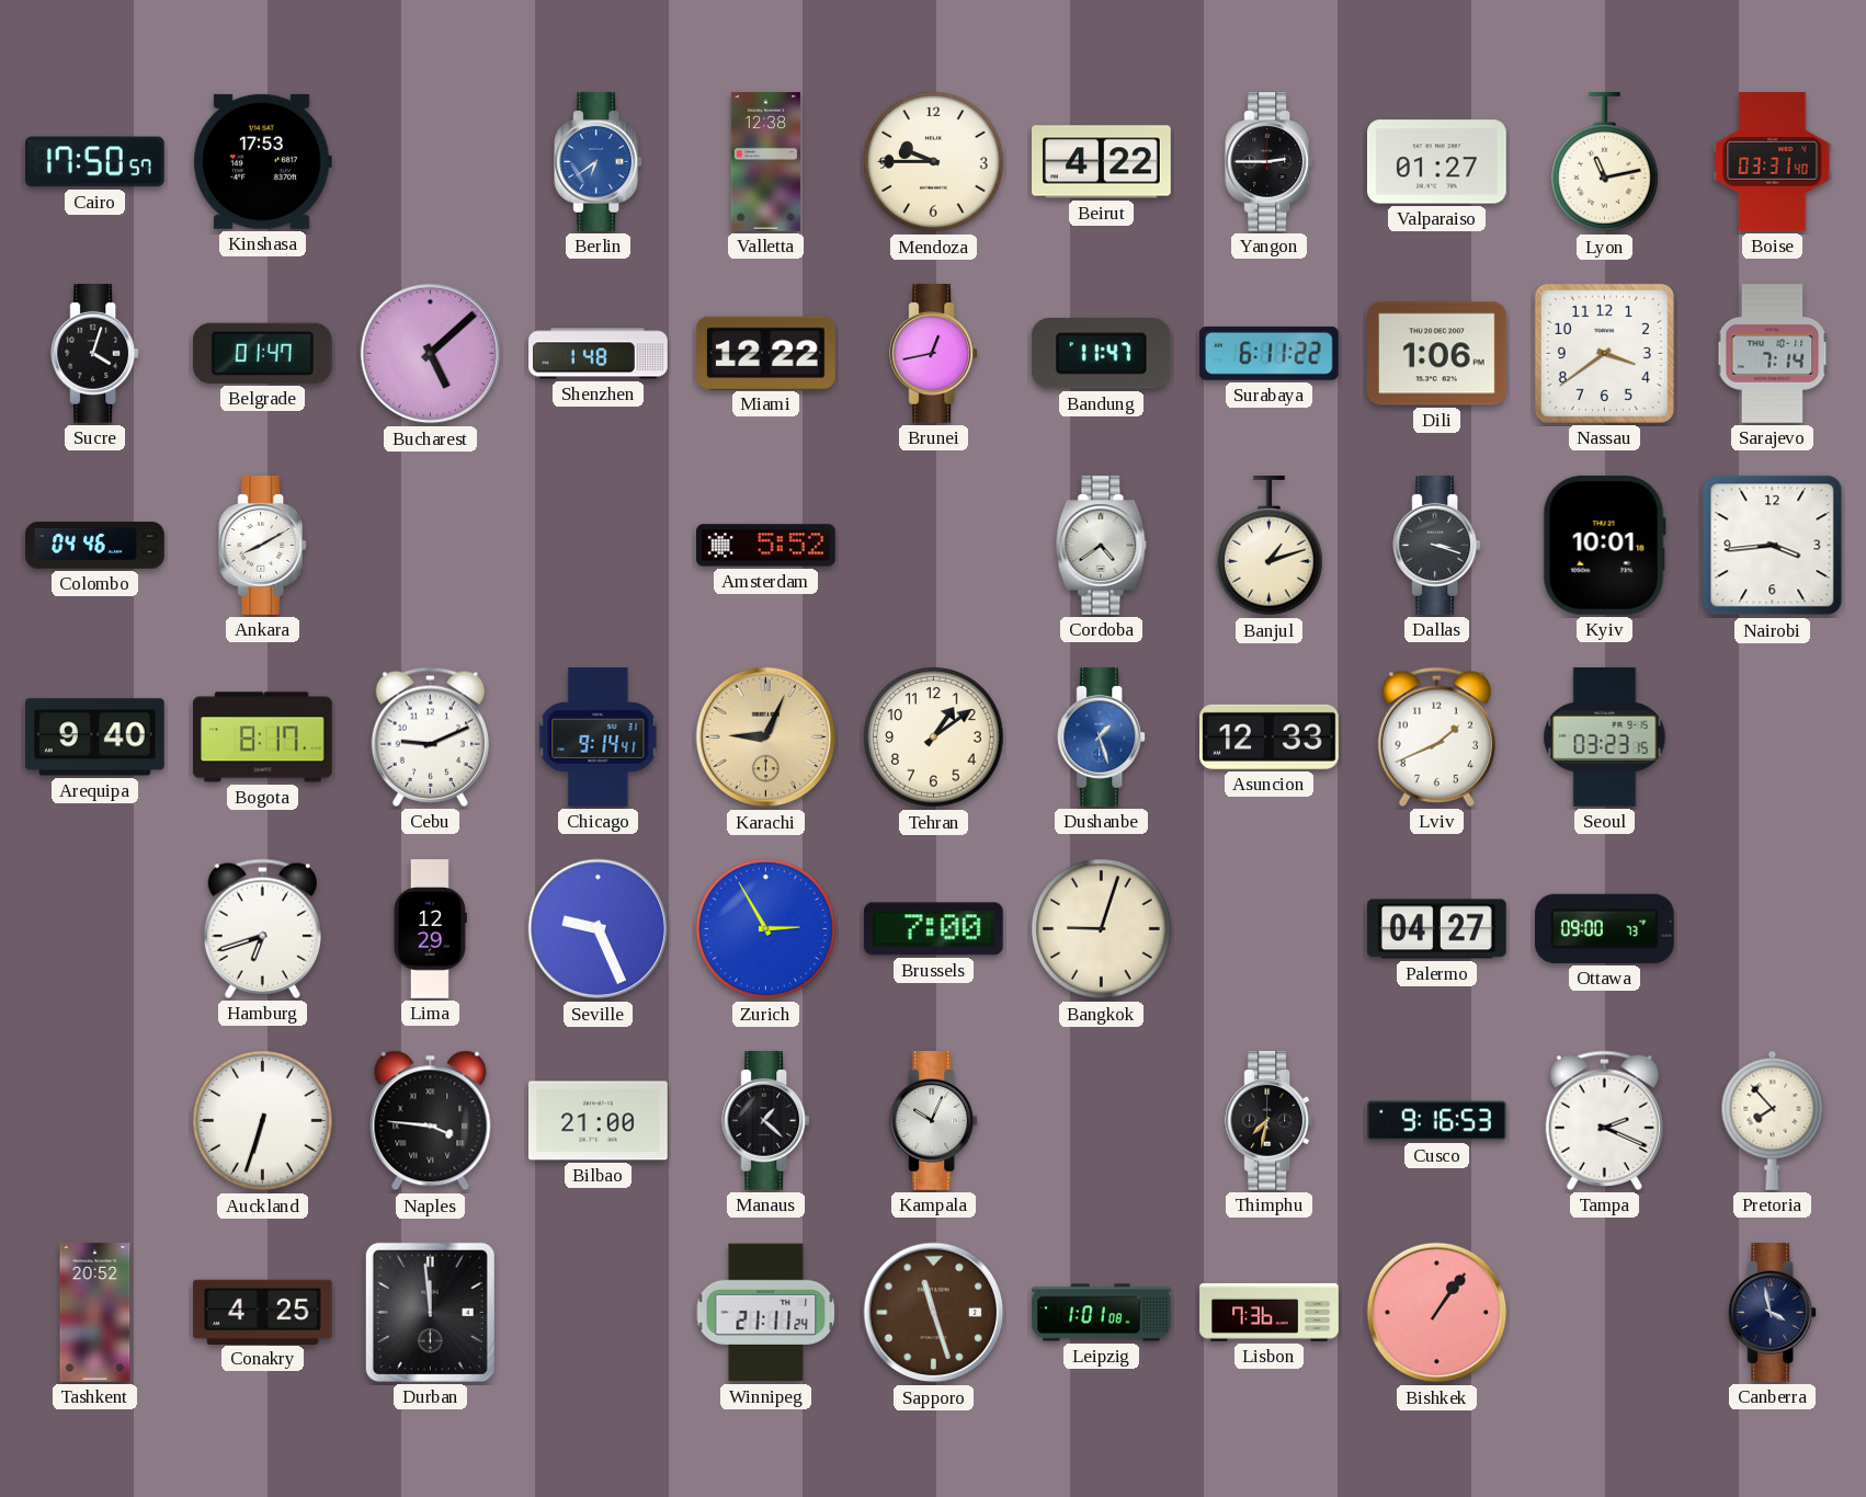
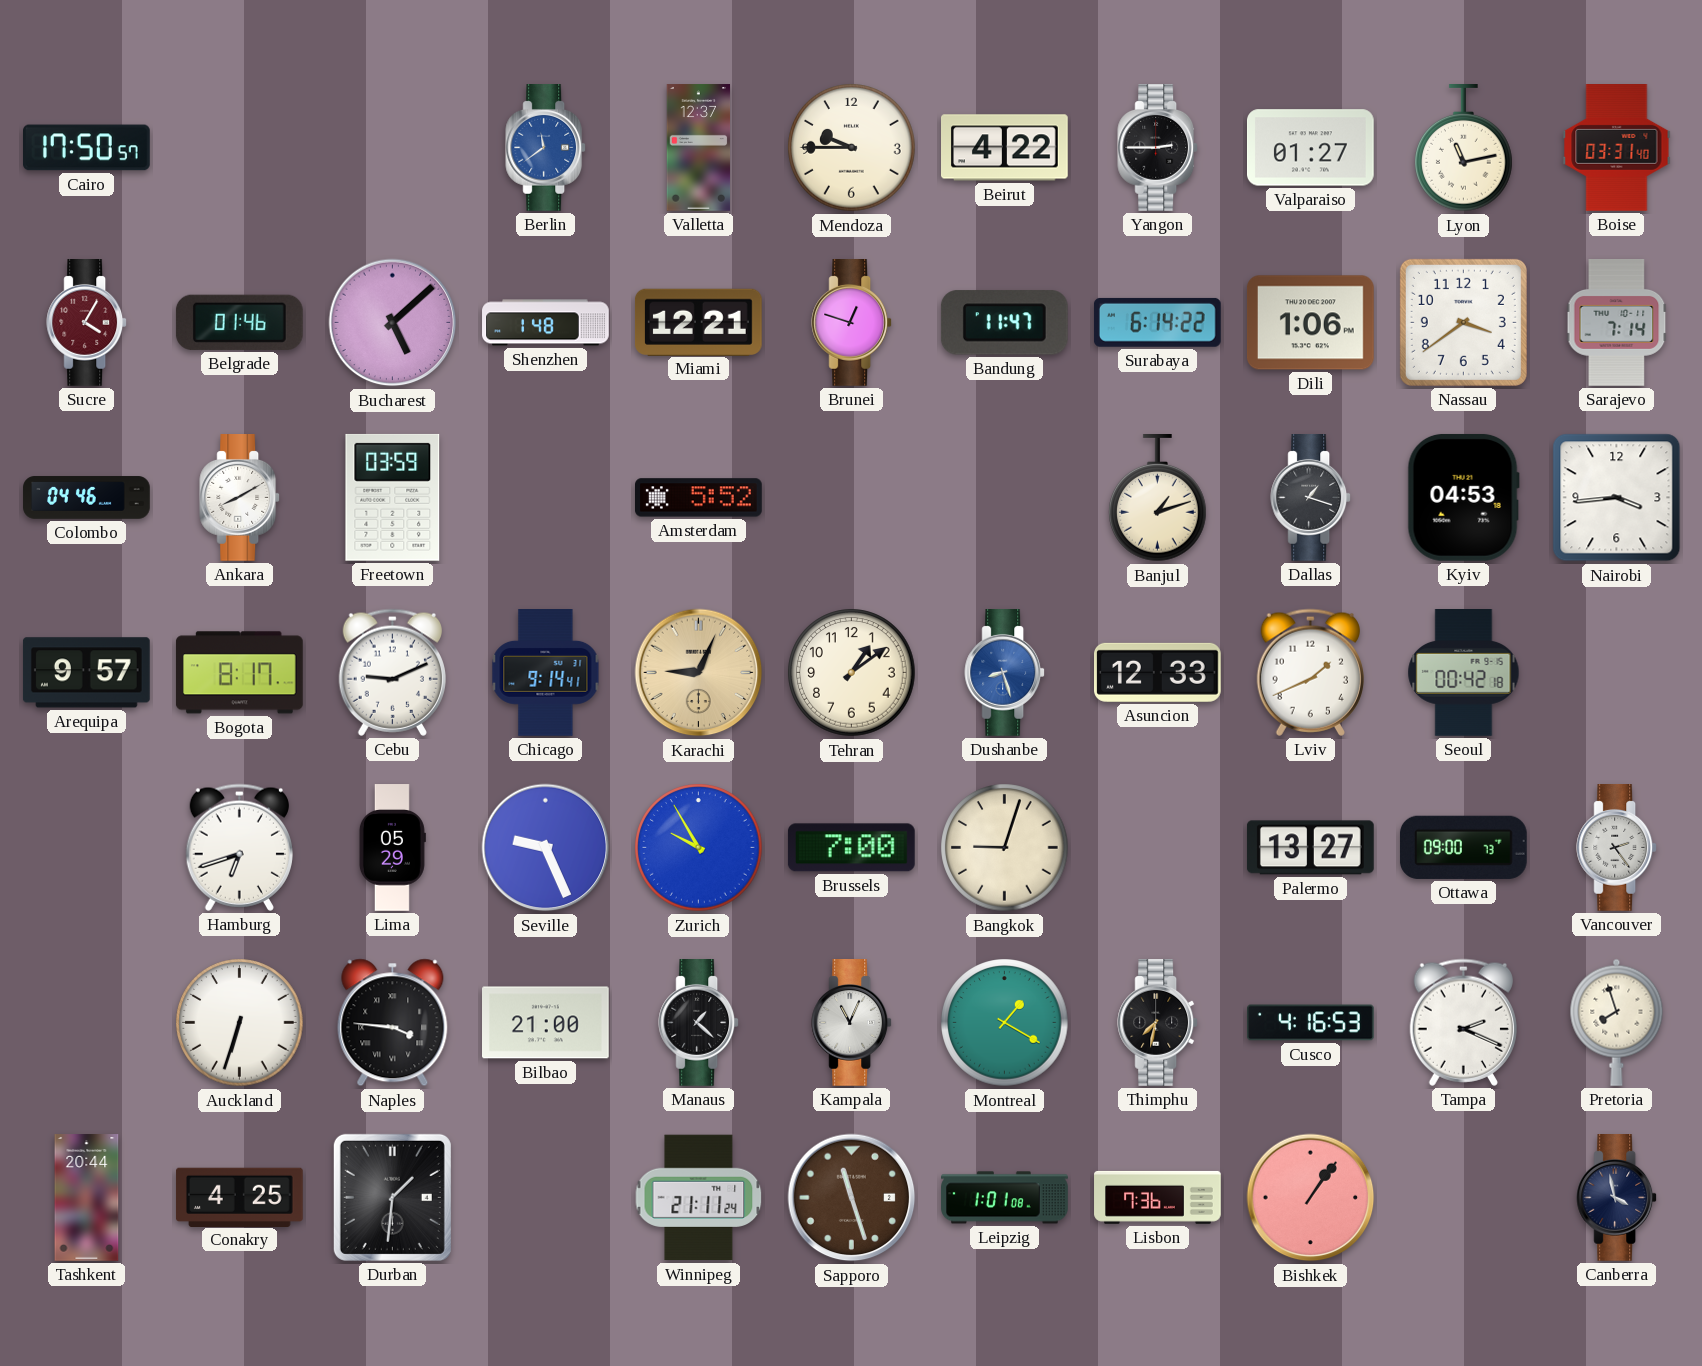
Kinshasa: 17:53 -> none (262, 161)
Berlin: 6:39 -> 11:39 (546, 148)
Valletta: 12:38 -> 12:37 (699, 148)
Sucre: 4:03 -> 4:05 (87, 323)
Sucre dial: black -> burgundy (87, 323)
Belgrade: 01:47 -> 01:46 (239, 322)
Miami: 12:22 -> 12:21 (698, 322)
Brunei: 12:43 -> 12:48 (852, 323)
Surabaya: 6:11 -> 6:14 (1157, 322)
Freetown: none -> 03:59 (393, 497)
Cordoba: 4:39 -> none (1102, 546)
Dallas: 3:18 -> 1:18 (1311, 498)
Kyiv: 10:01 -> 04:53 (1463, 497)
Arequipa: 9:40 -> 9:57 (86, 673)
Dushanbe: 1:27 -> 8:27 (1005, 673)
Seoul: 03:23 -> 00:42 (1464, 673)
Lima: 12:29 -> 05:29 (392, 848)
Zurich: 2:55 -> 9:55 (699, 848)
Palermo: 04:27 -> 13:27 (1310, 848)
Vancouver: none -> 2:24 (1617, 848)
Kampala: 10:04 -> 11:04 (852, 1023)
Montreal: none -> 1:20 (1005, 1023)
Cusco: 9:16 -> 4:16 (1311, 1023)
Pretoria: 7:53 -> 7:57 (1617, 1022)
Tashkent: 20:52 -> 20:44 (87, 1198)
Durban: 11:59 -> 1:31 (392, 1197)
